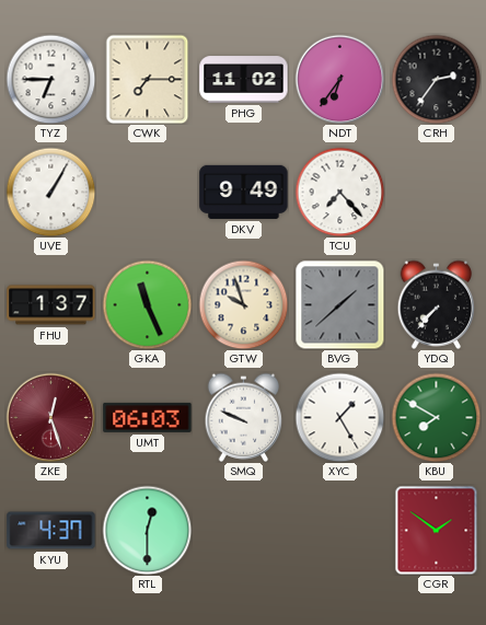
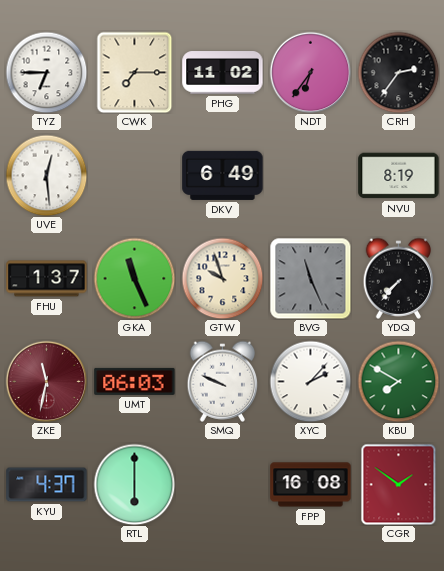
UVE: 1:05 -> 12:29 (46, 175)
DKV: 9:49 -> 6:49 (223, 175)
TCU: 7:23 -> none (339, 192)
NVU: none -> 8:19 (399, 176)
BVG: 1:38 -> 11:26 (310, 278)
ZKE: 12:27 -> 11:32 (46, 381)
XYC: 1:25 -> 2:07 (310, 381)
RTL: 12:30 -> 6:00 (134, 484)
FPP: none -> 16:08 (311, 485)
